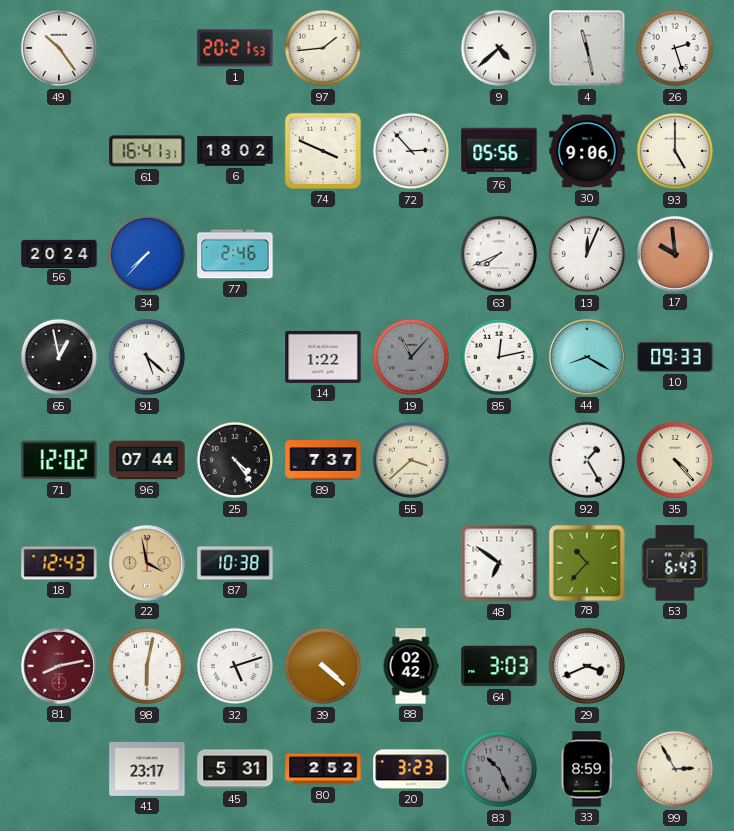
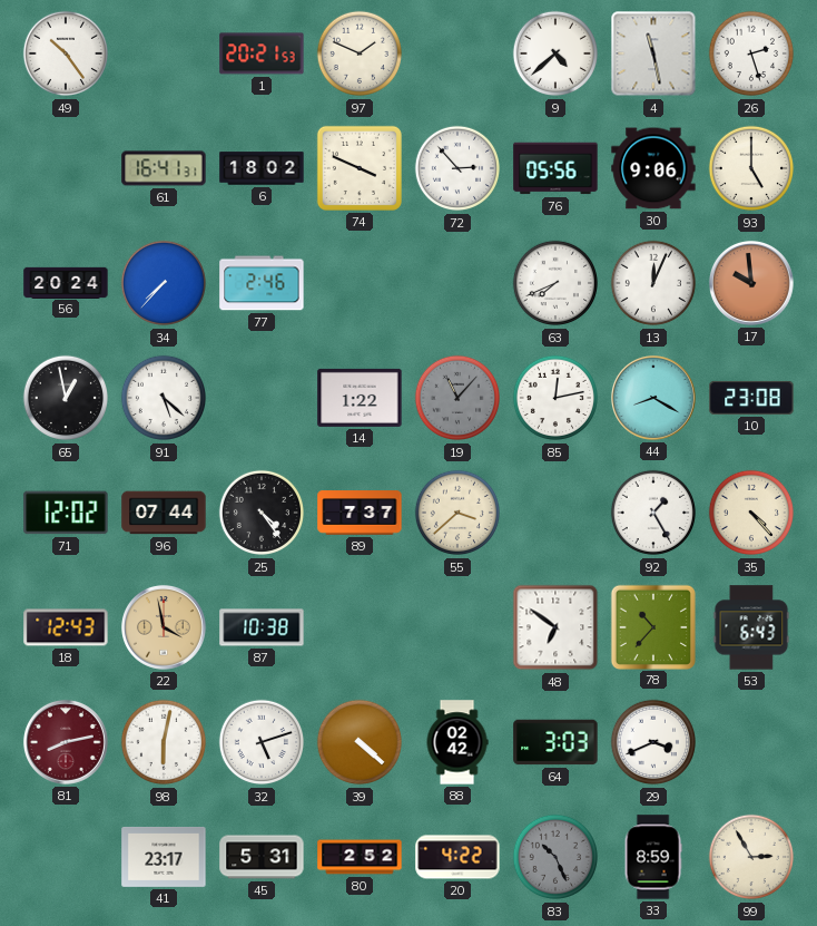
97: 1:44 -> 1:49 (360, 53)
10: 09:33 -> 23:08 (751, 398)
20: 3:23 -> 4:22 (457, 857)
